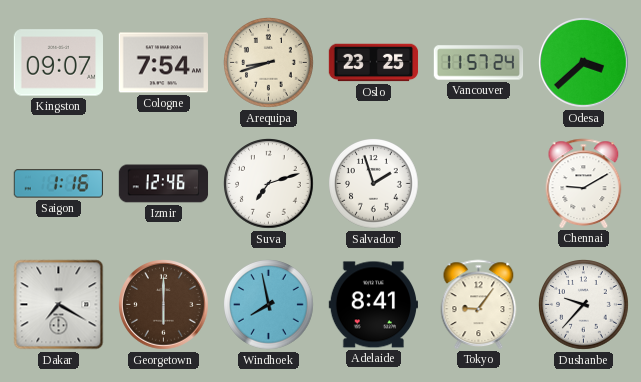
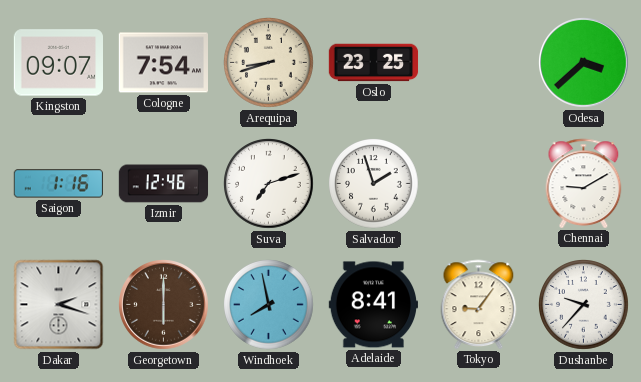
Vancouver: 11:57 -> none (479, 63)
Dakar: 7:20 -> 2:18 (59, 305)
